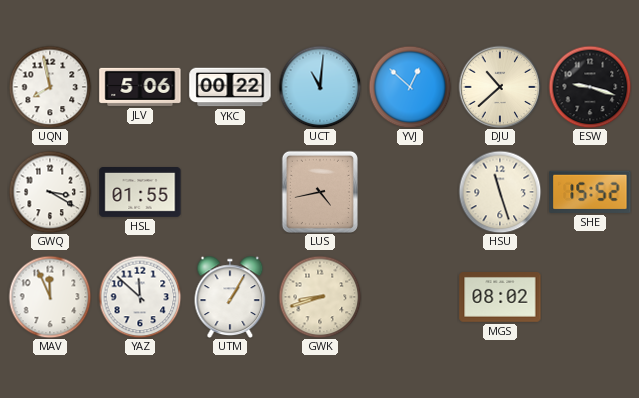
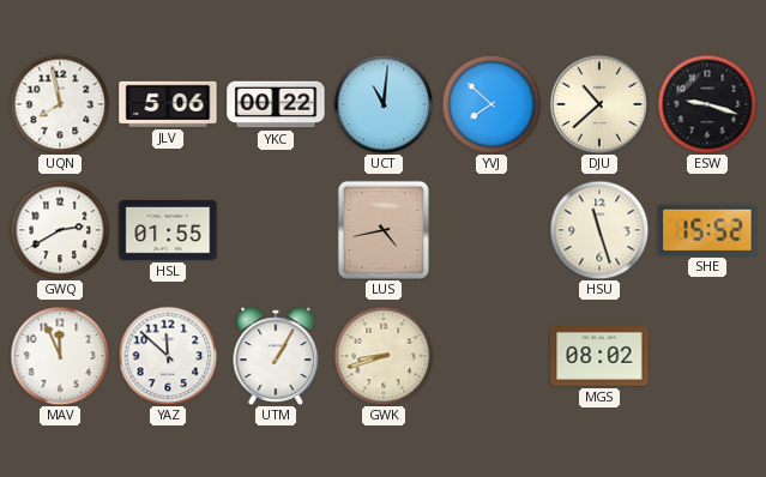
YVJ: 12:52 -> 7:52 (491, 104)
GWQ: 3:20 -> 2:40 (60, 230)
